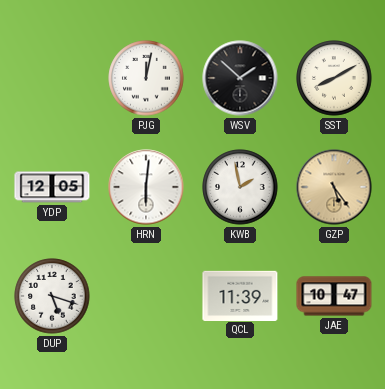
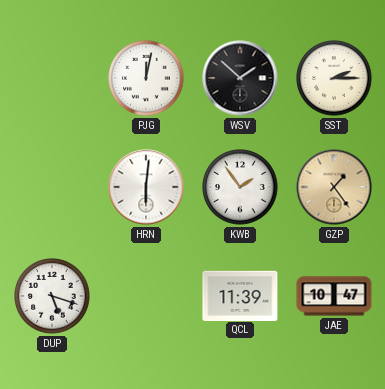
SST: 8:10 -> 2:15 (334, 78)
YDP: 12:05 -> none (52, 187)
KWB: 1:58 -> 1:54 (240, 187)
GZP: 5:24 -> 1:24 (334, 187)
